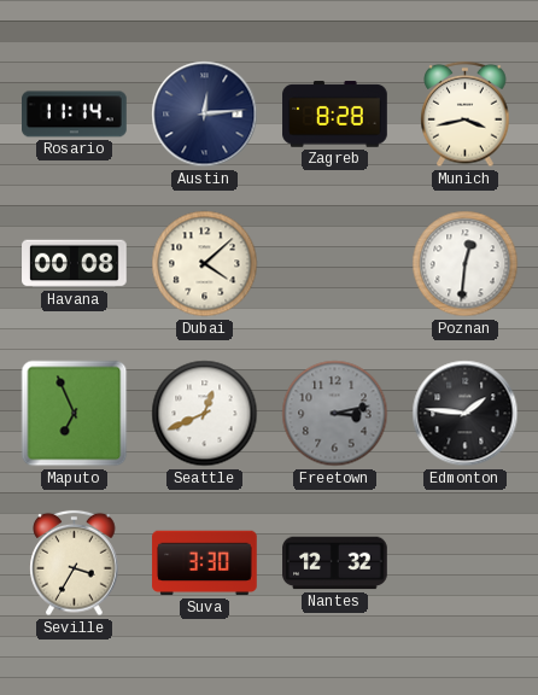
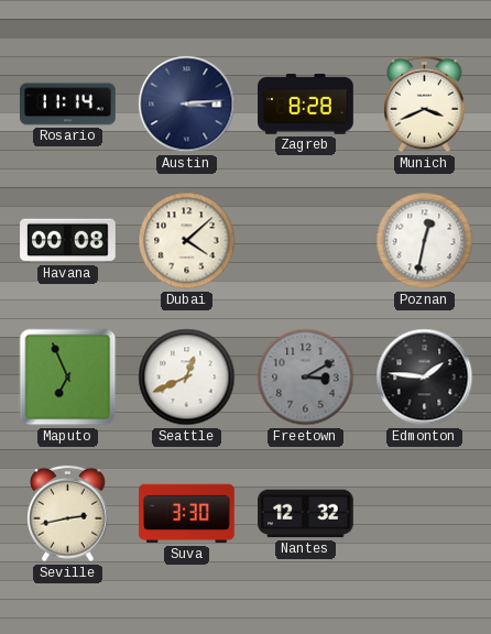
Austin: 12:14 -> 3:14 (187, 105)
Munich: 3:43 -> 3:41 (425, 105)
Poznan: 12:31 -> 12:32 (425, 241)
Freetown: 3:13 -> 3:10 (306, 378)
Seville: 3:35 -> 2:43 (68, 514)
